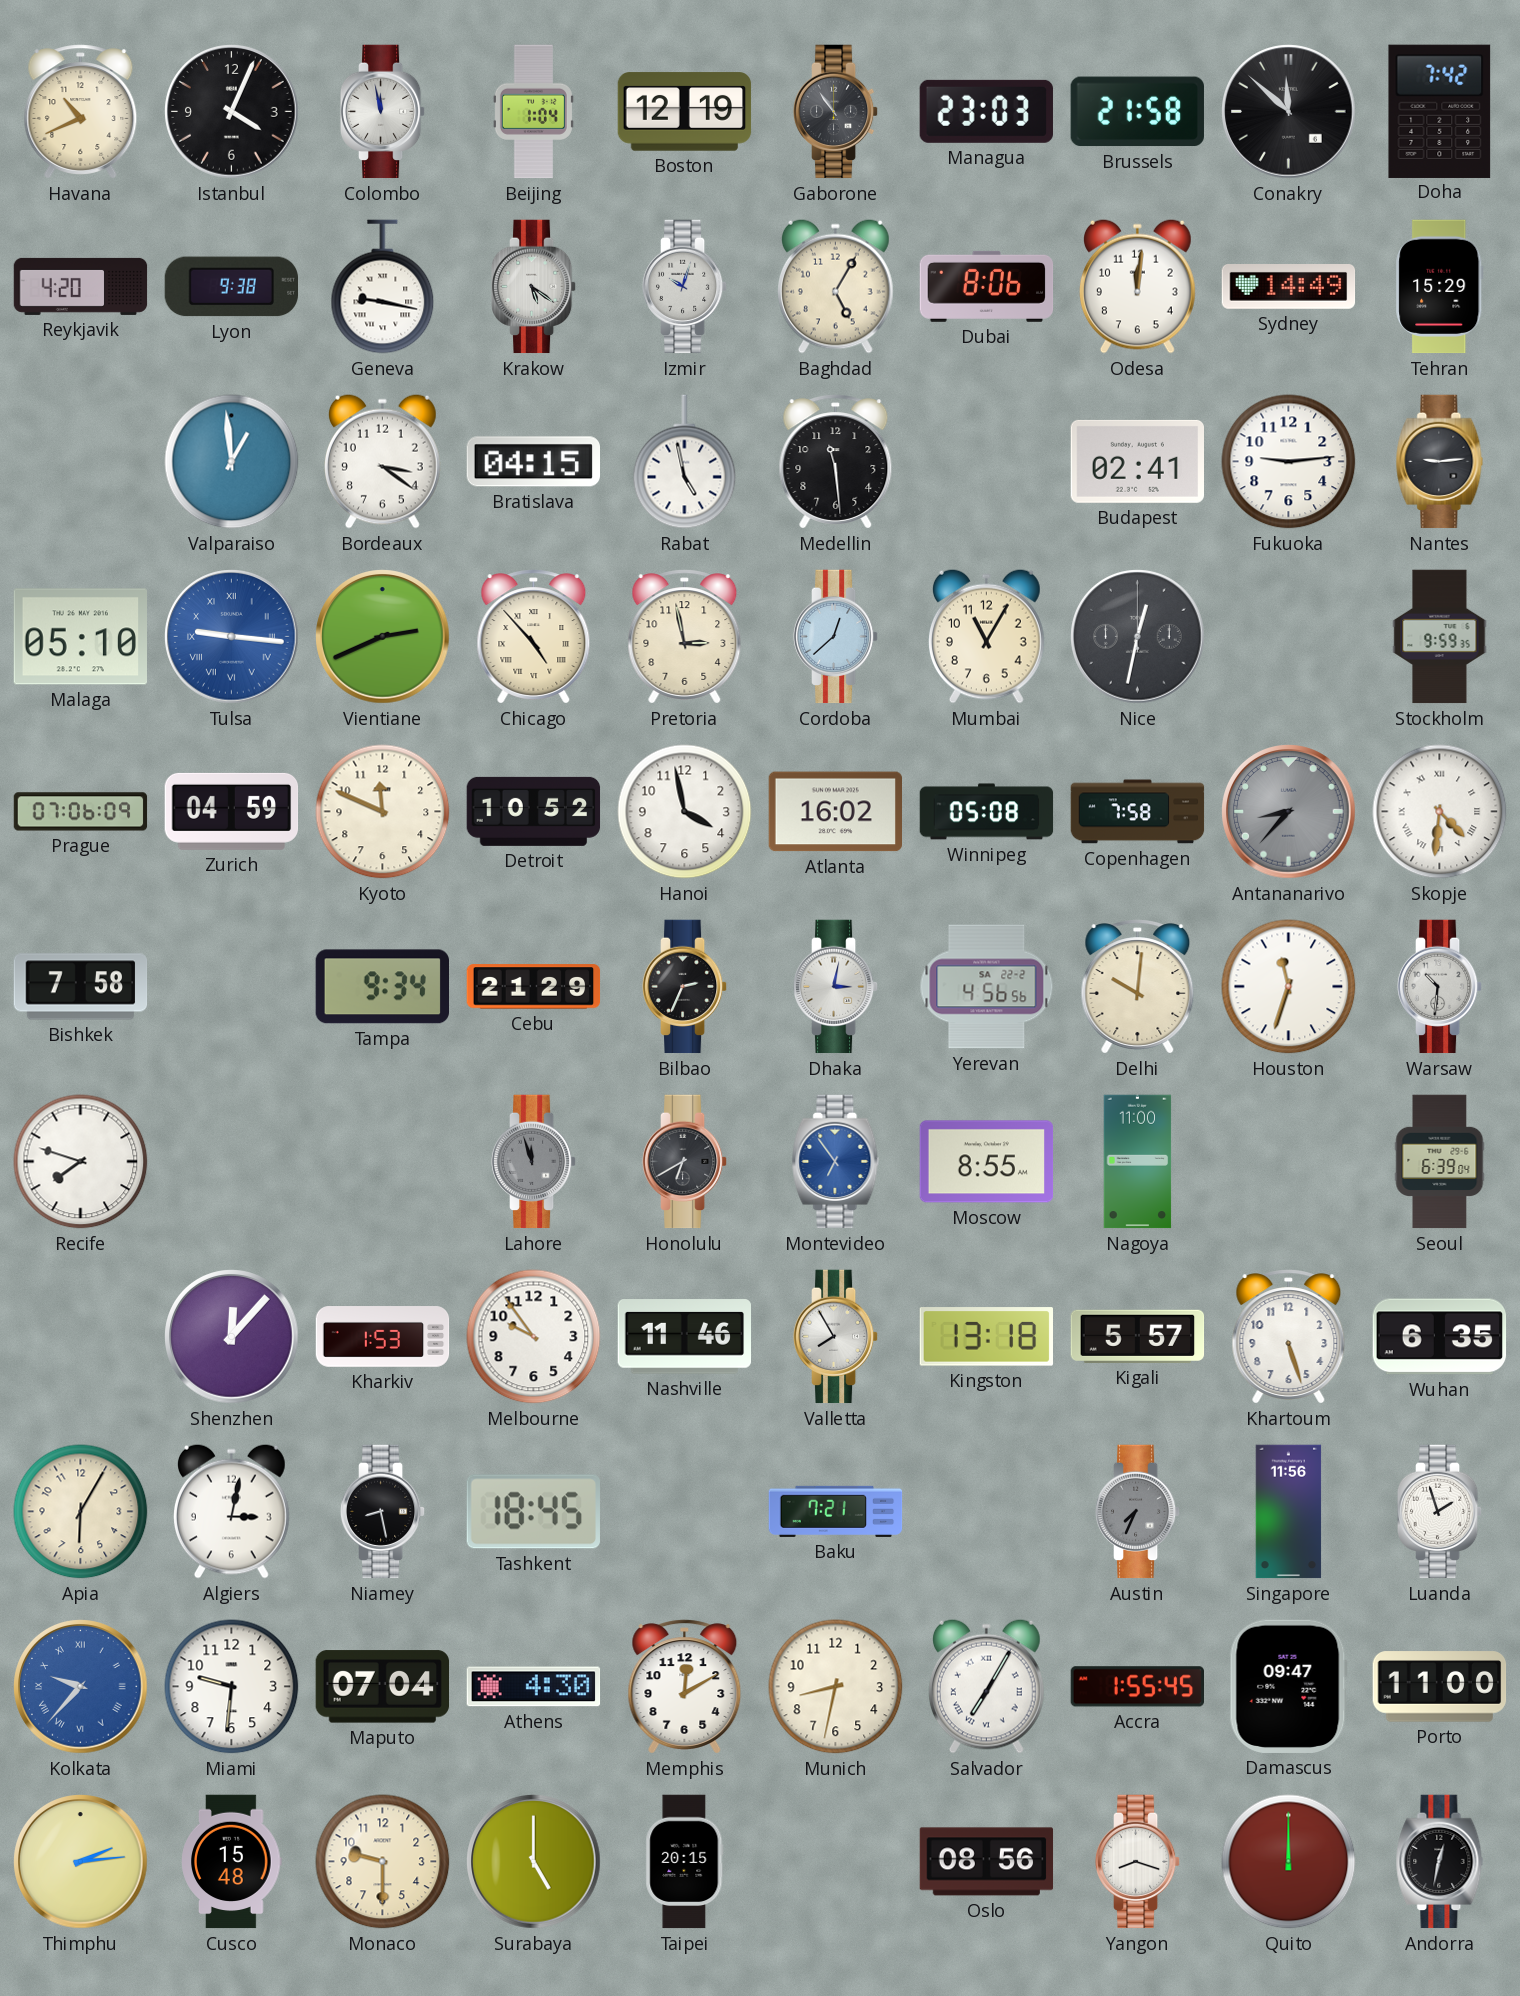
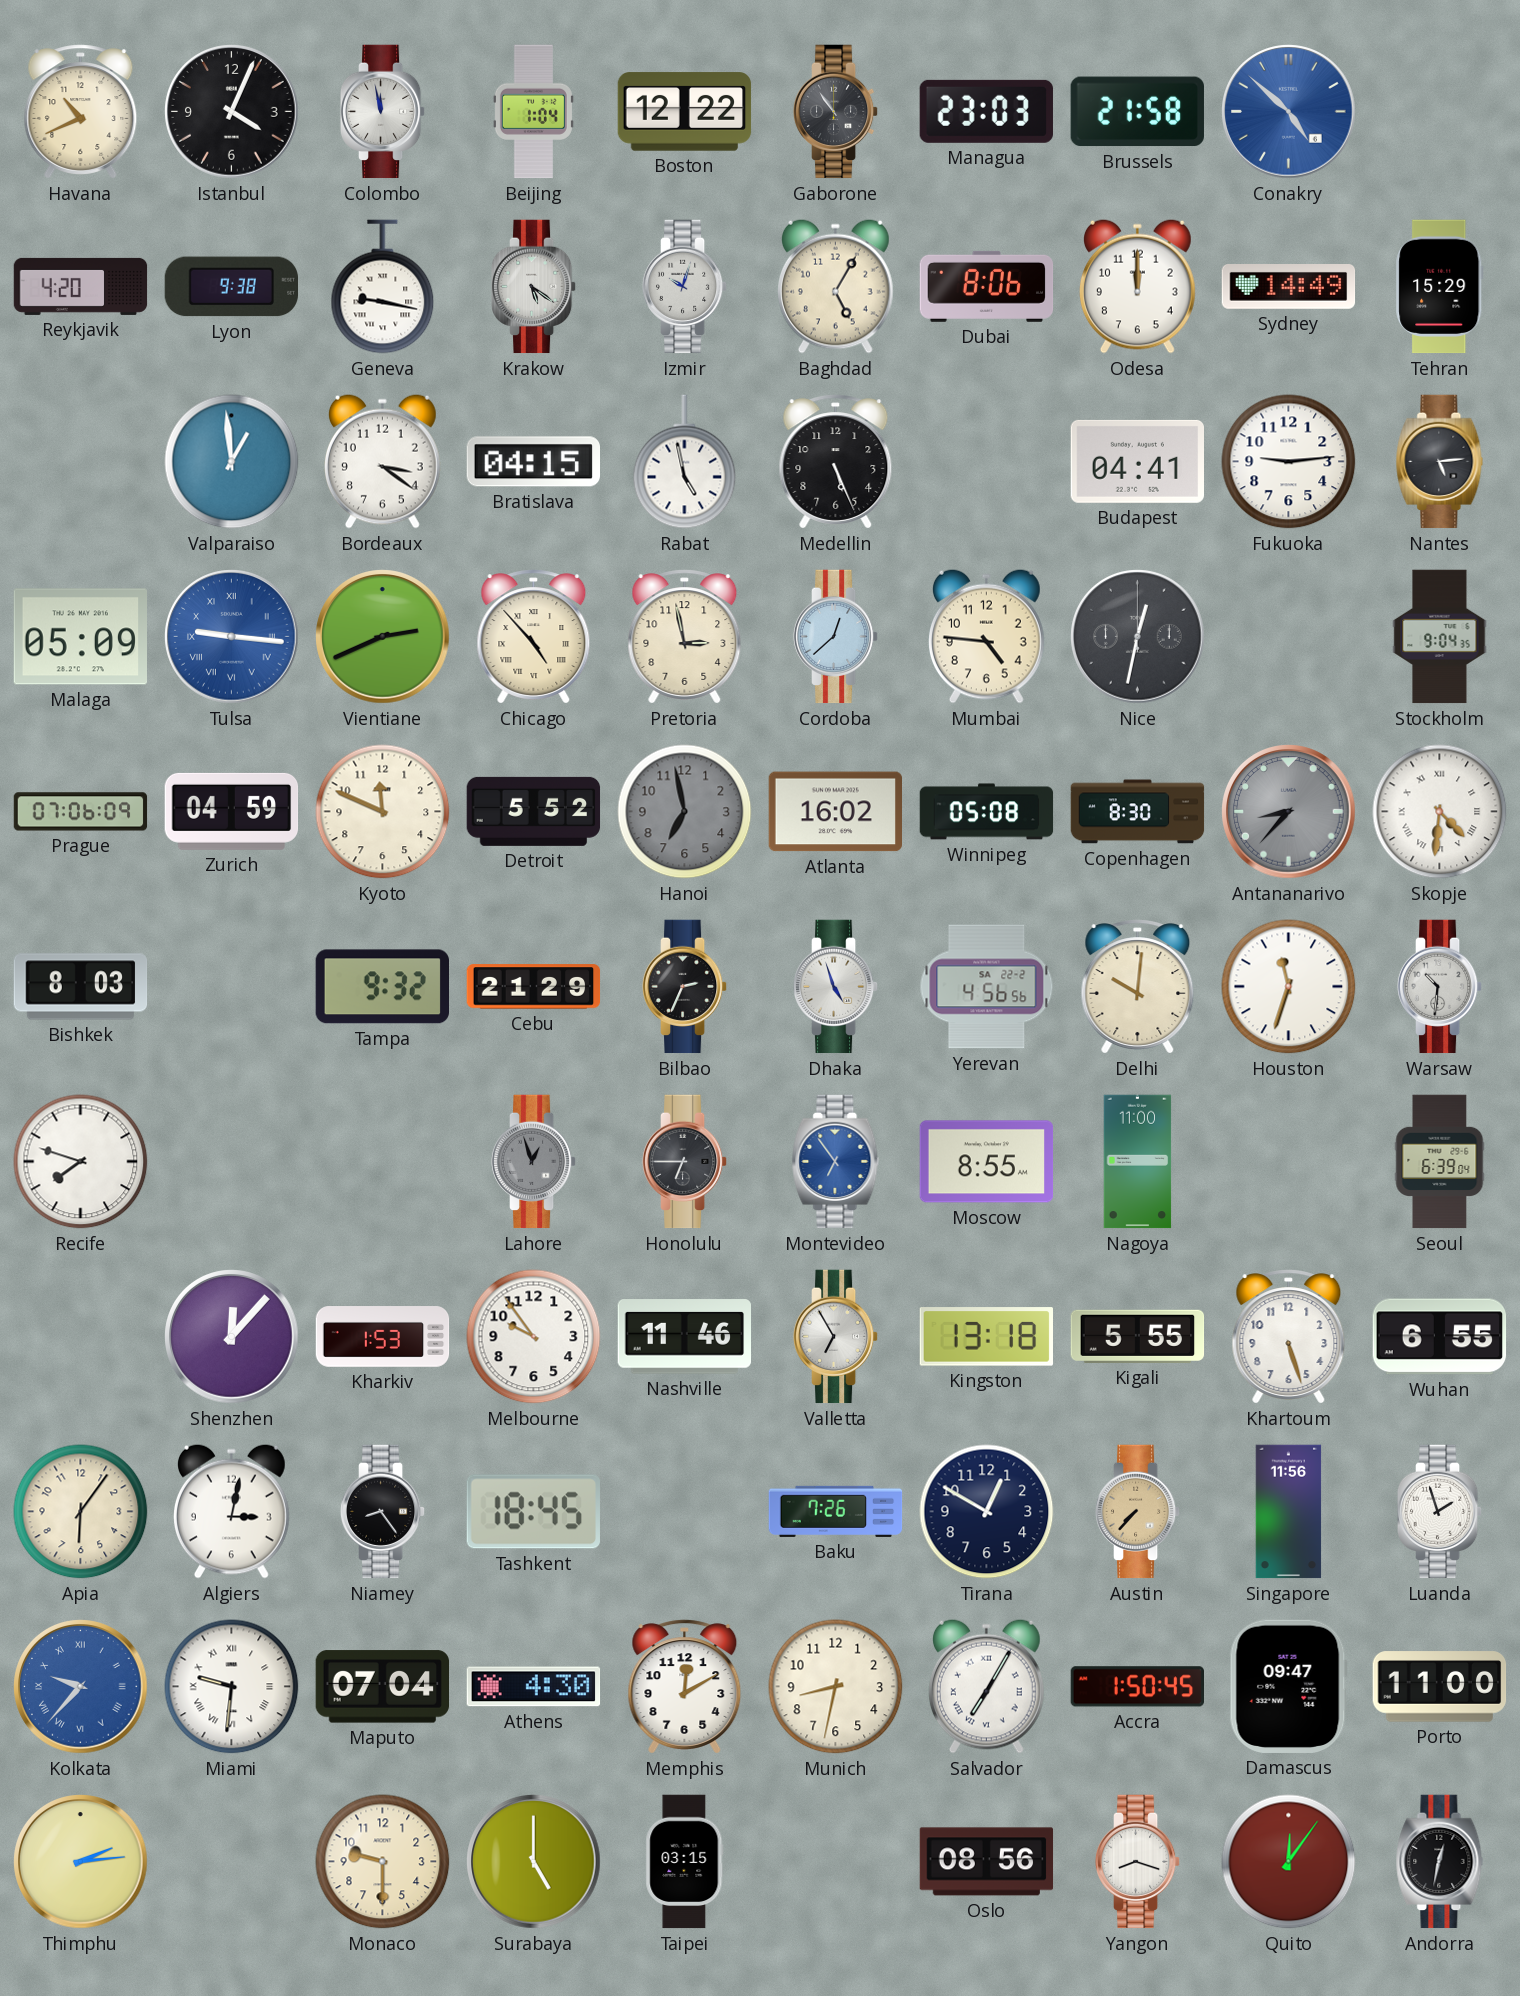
Boston: 12:19 -> 12:22 (685, 112)
Conakry: 11:52 -> 4:52 (1289, 112)
Conakry dial: black -> blue (1289, 112)
Doha: 7:42 -> none (1440, 111)
Odesa: 12:01 -> 12:00 (1137, 286)
Medellin: 11:29 -> 5:26 (836, 462)
Budapest: 02:41 -> 04:41 (1137, 461)
Nantes: 9:14 -> 5:14 (1440, 462)
Malaga: 05:10 -> 05:09 (80, 637)
Mumbai: 11:05 -> 4:46 (986, 636)
Stockholm: 9:59 -> 9:04 (1440, 637)
Detroit: 10:52 -> 5:52 (534, 811)
Hanoi: 3:58 -> 6:58 (685, 812)
Hanoi dial: white -> grey (685, 812)
Copenhagen: 7:58 -> 8:30 (1138, 812)
Bishkek: 7:58 -> 8:03 (81, 987)
Tampa: 9:34 -> 9:32 (382, 987)
Dhaka: 3:02 -> 4:57 (836, 987)
Lahore: 11:57 -> 12:57 (534, 1162)
Honolulu: 6:40 -> 6:45 (685, 1162)
Valletta: 7:55 -> 6:55 (836, 1337)
Kigali: 5:57 -> 5:55 (1138, 1336)
Wuhan: 6:35 -> 6:55 (1440, 1337)
Apia: 6:05 -> 6:06 (81, 1512)
Niamey: 8:28 -> 8:24 (383, 1512)
Baku: 7:21 -> 7:26 (836, 1511)
Tirana: none -> 12:50 (987, 1512)
Austin: 7:34 -> 7:37 (1138, 1512)
Austin dial: grey -> champagne (1138, 1512)
Miami numerals: Arabic -> Roman (232, 1687)
Accra: 1:55 -> 1:50 (1137, 1687)
Cusco: 15:48 -> none (232, 1862)
Taipei: 20:15 -> 03:15 (685, 1862)
Quito: 12:00 -> 12:06 (1289, 1862)
